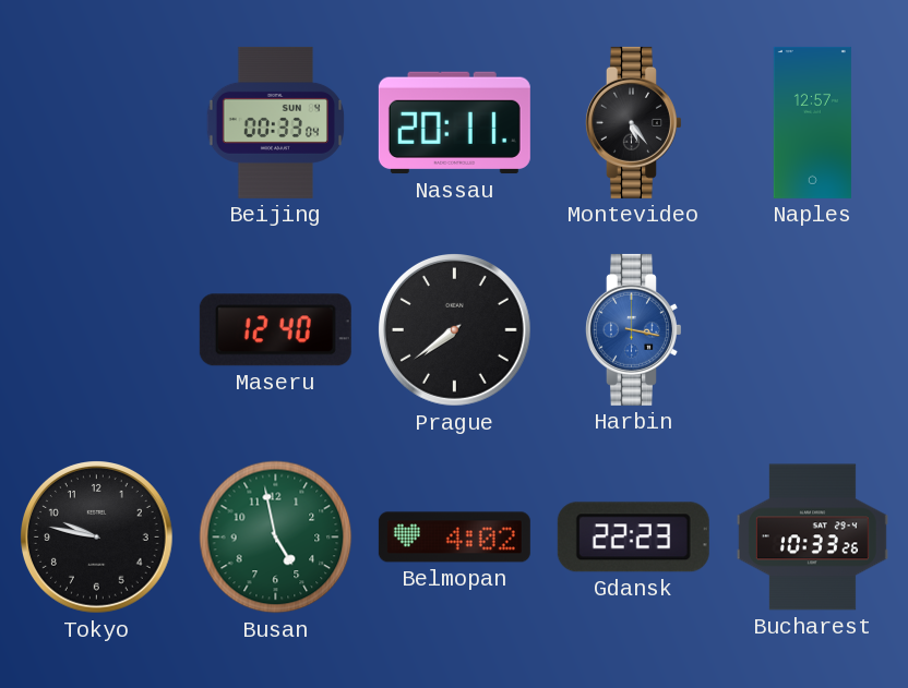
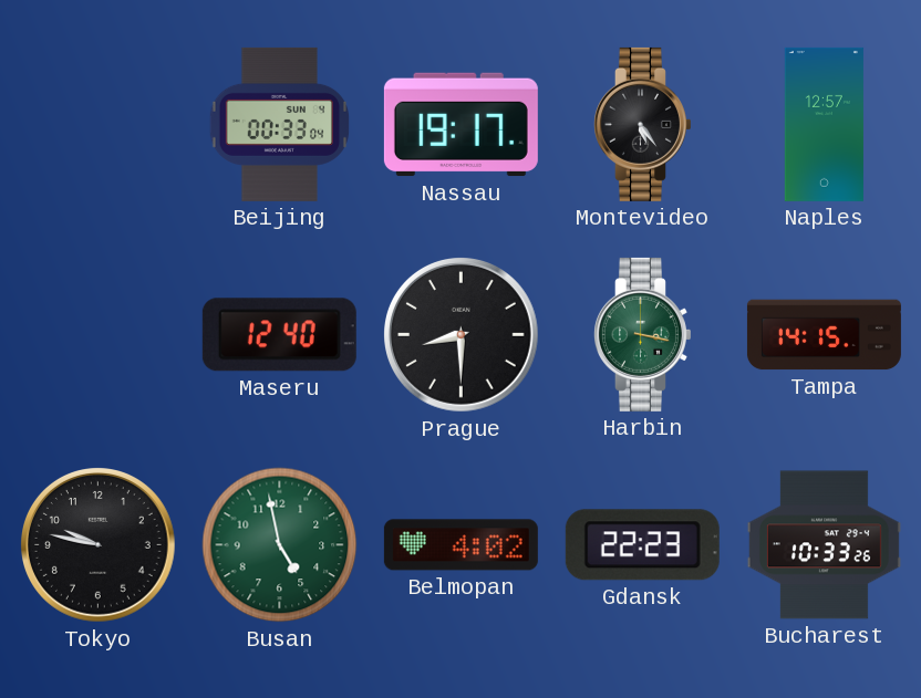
Nassau: 20:11 -> 19:17 (460, 125)
Prague: 7:39 -> 8:30 (462, 335)
Harbin dial: blue -> green (643, 334)
Tampa: none -> 14:15 (824, 335)
